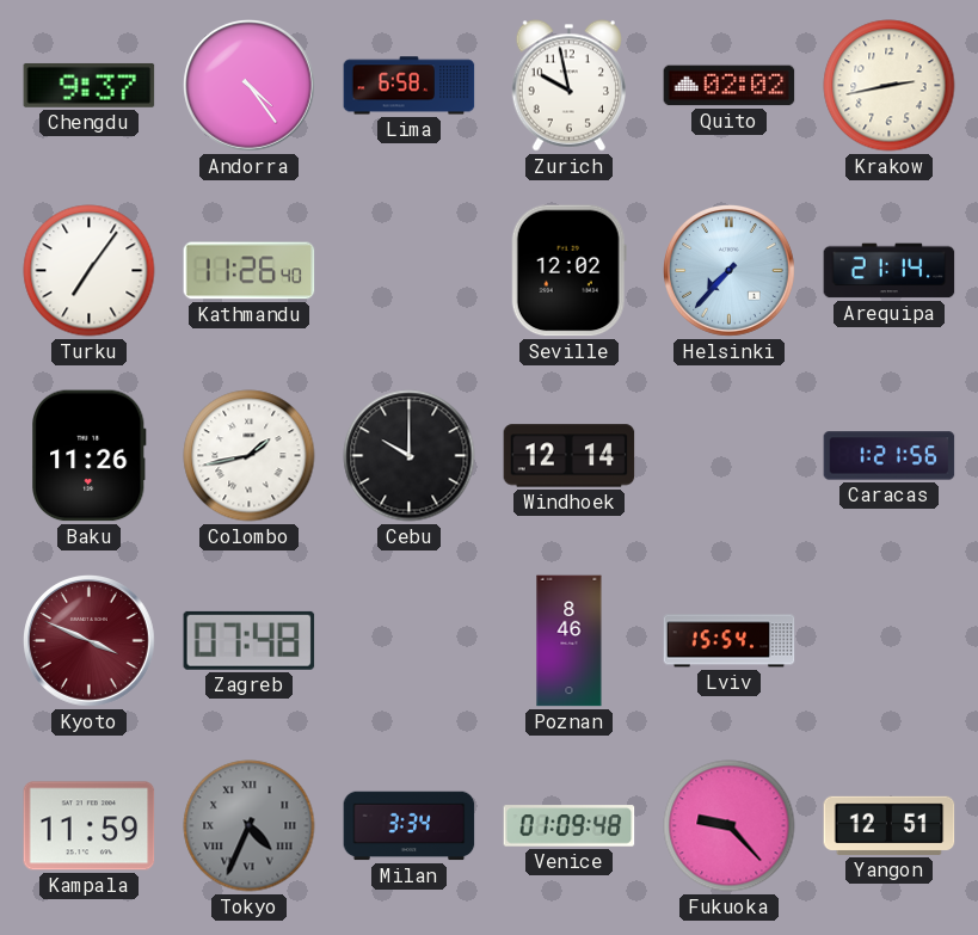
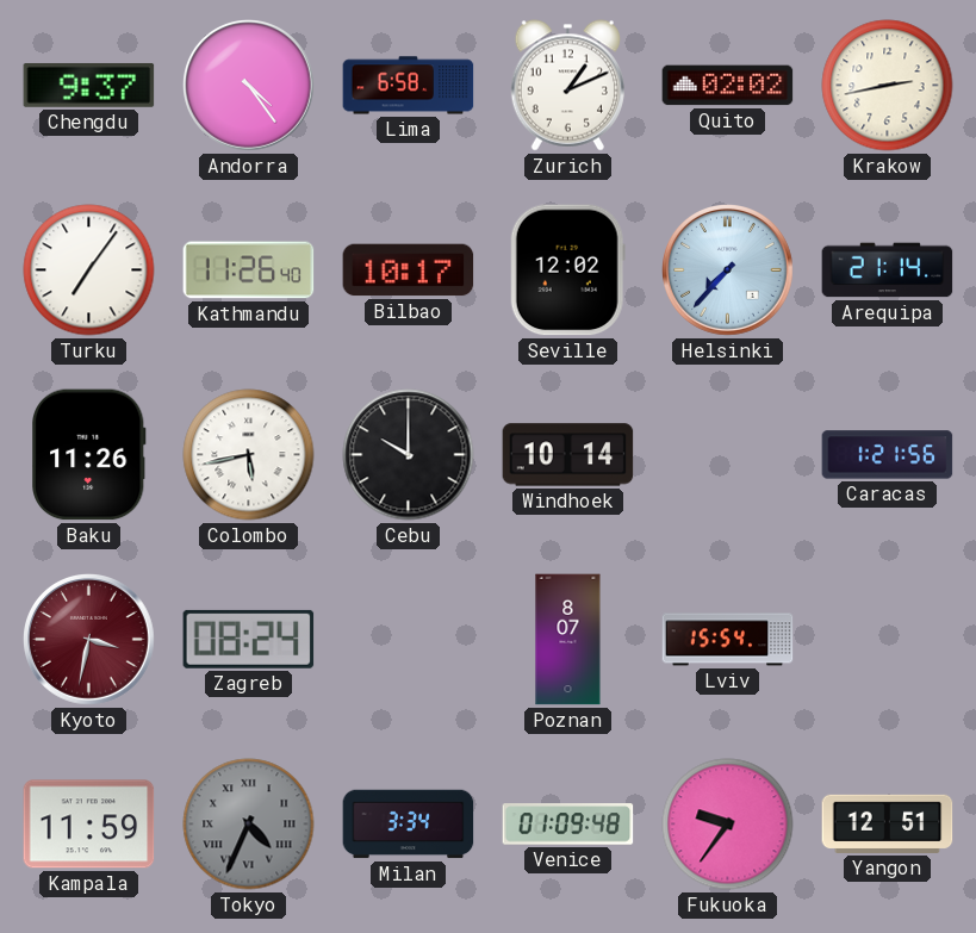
Zurich: 9:58 -> 1:11 (567, 86)
Bilbao: none -> 10:17 (409, 270)
Colombo: 1:43 -> 5:43 (249, 455)
Windhoek: 12:14 -> 10:14 (568, 455)
Kyoto: 3:49 -> 3:32 (89, 640)
Zagreb: 07:48 -> 08:24 (249, 639)
Poznan: 8:46 -> 8:07 (568, 640)
Fukuoka: 9:23 -> 9:36 (728, 825)
